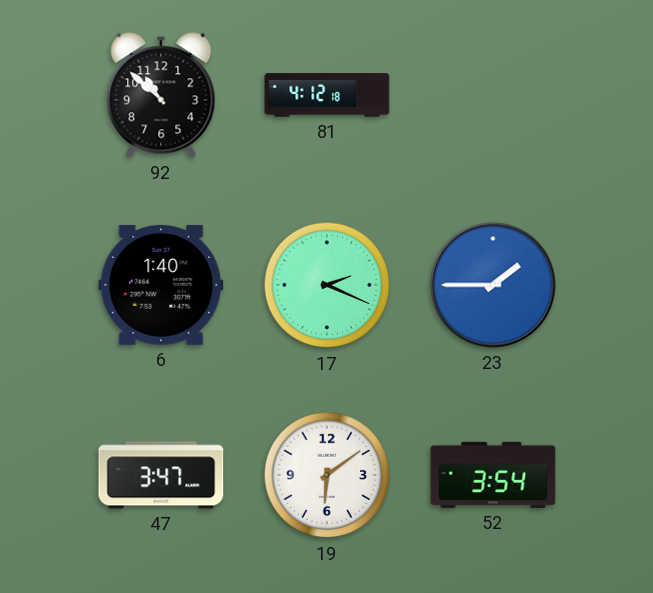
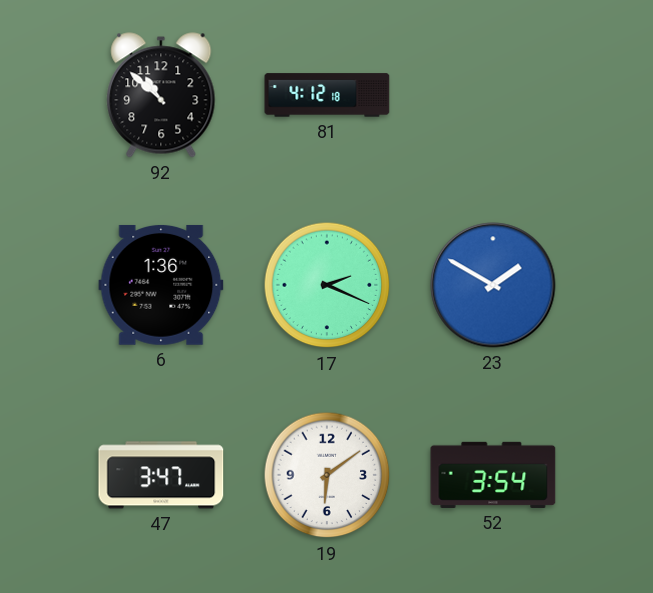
6: 1:40 -> 1:36 (161, 285)
23: 1:45 -> 1:50 (493, 285)
